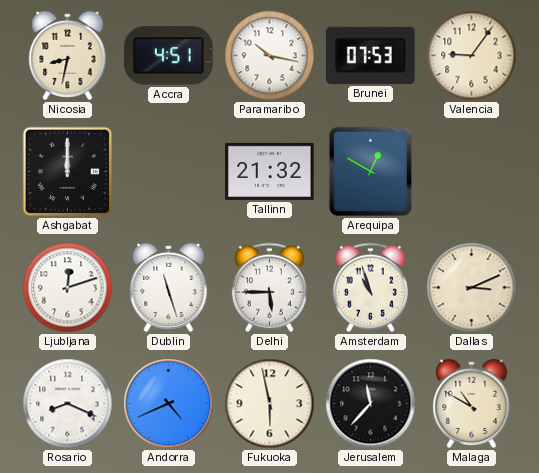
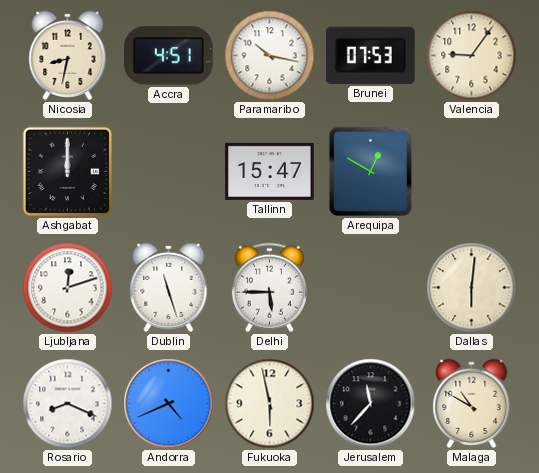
Tallinn: 21:32 -> 15:47 (270, 171)
Amsterdam: 10:57 -> none (370, 288)
Dallas: 3:11 -> 6:01 (472, 288)
